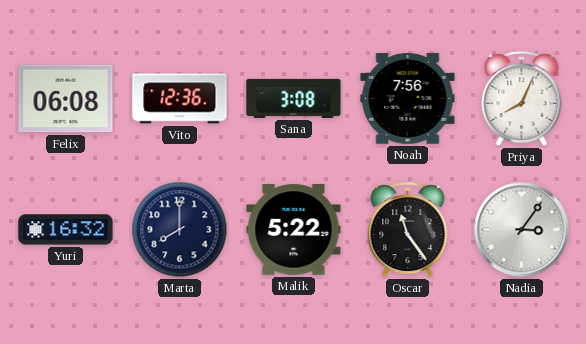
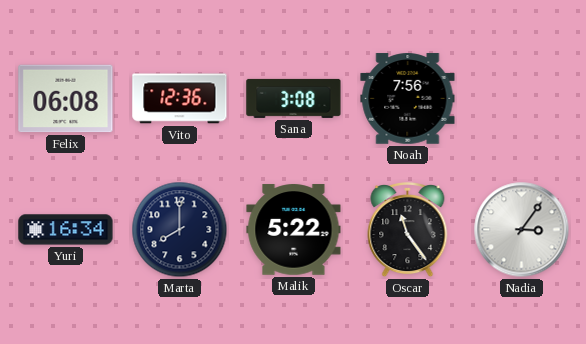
Priya: 8:04 -> none (522, 100)
Yuri: 16:32 -> 16:34 (66, 230)
